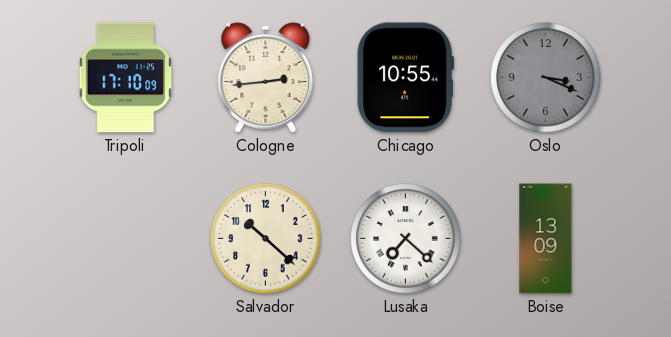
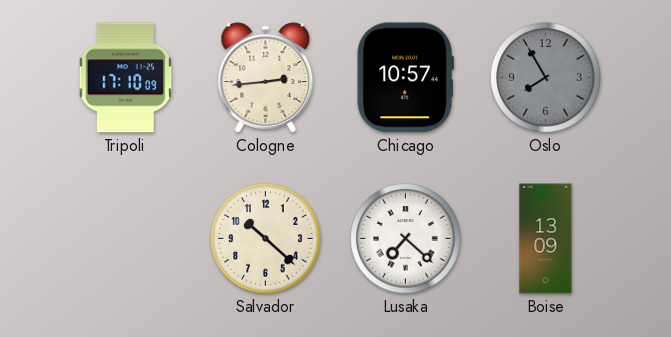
Chicago: 10:55 -> 10:57 (405, 78)
Oslo: 3:19 -> 7:55 (546, 78)
